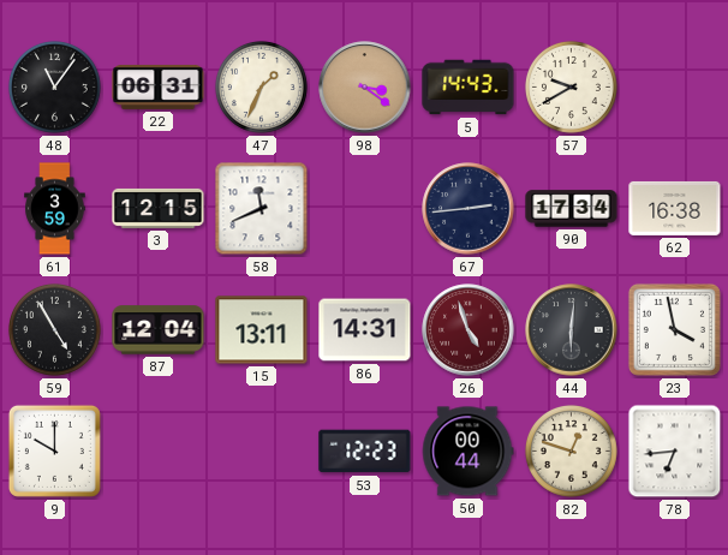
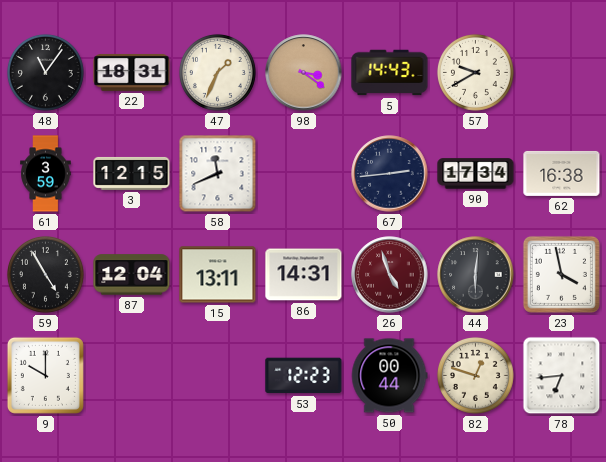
22: 06:31 -> 18:31 (132, 72)
